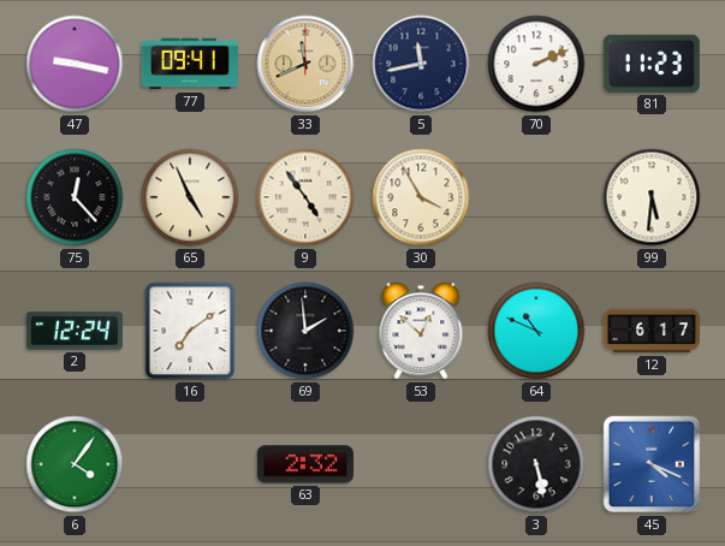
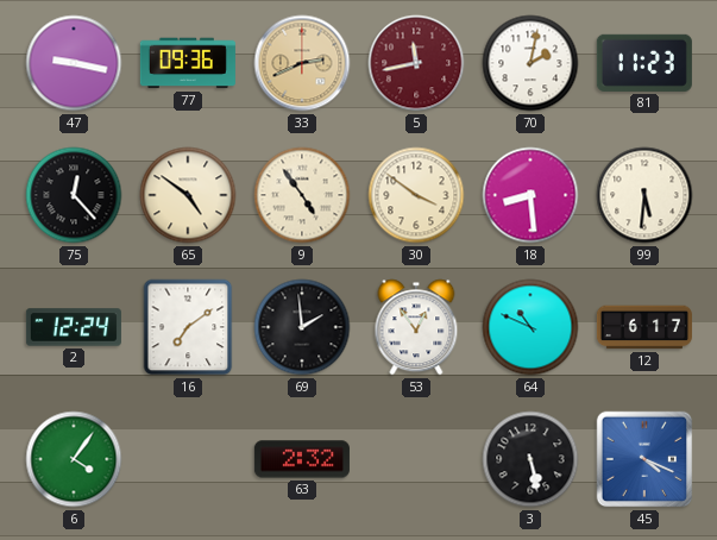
77: 09:41 -> 09:36 (188, 63)
33: 11:41 -> 2:41 (302, 63)
5 dial: navy -> burgundy (416, 63)
70: 2:11 -> 2:02 (530, 63)
65: 4:56 -> 4:51 (188, 195)
30: 3:55 -> 3:51 (416, 195)
18: none -> 8:29 (530, 195)
53: 12:52 -> 12:54 (416, 327)
